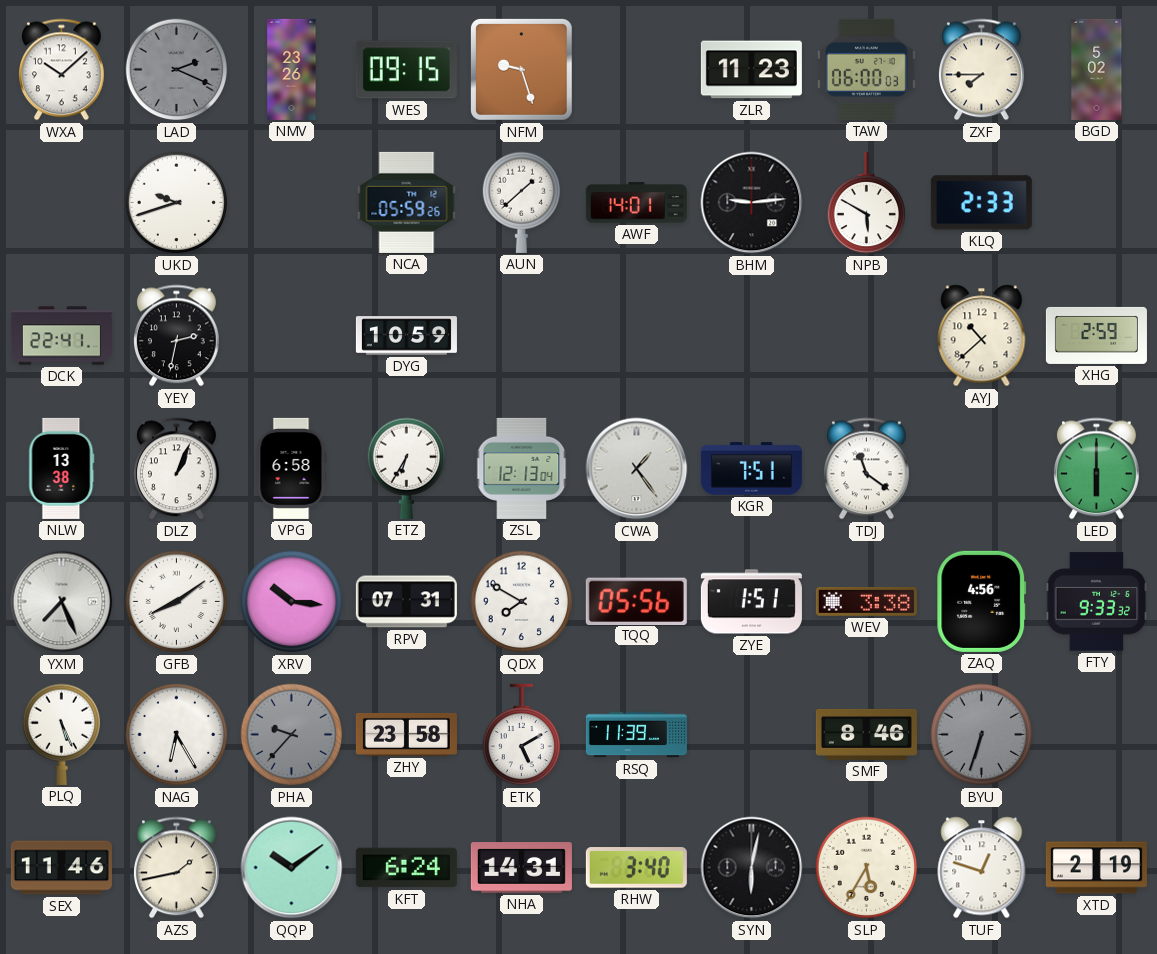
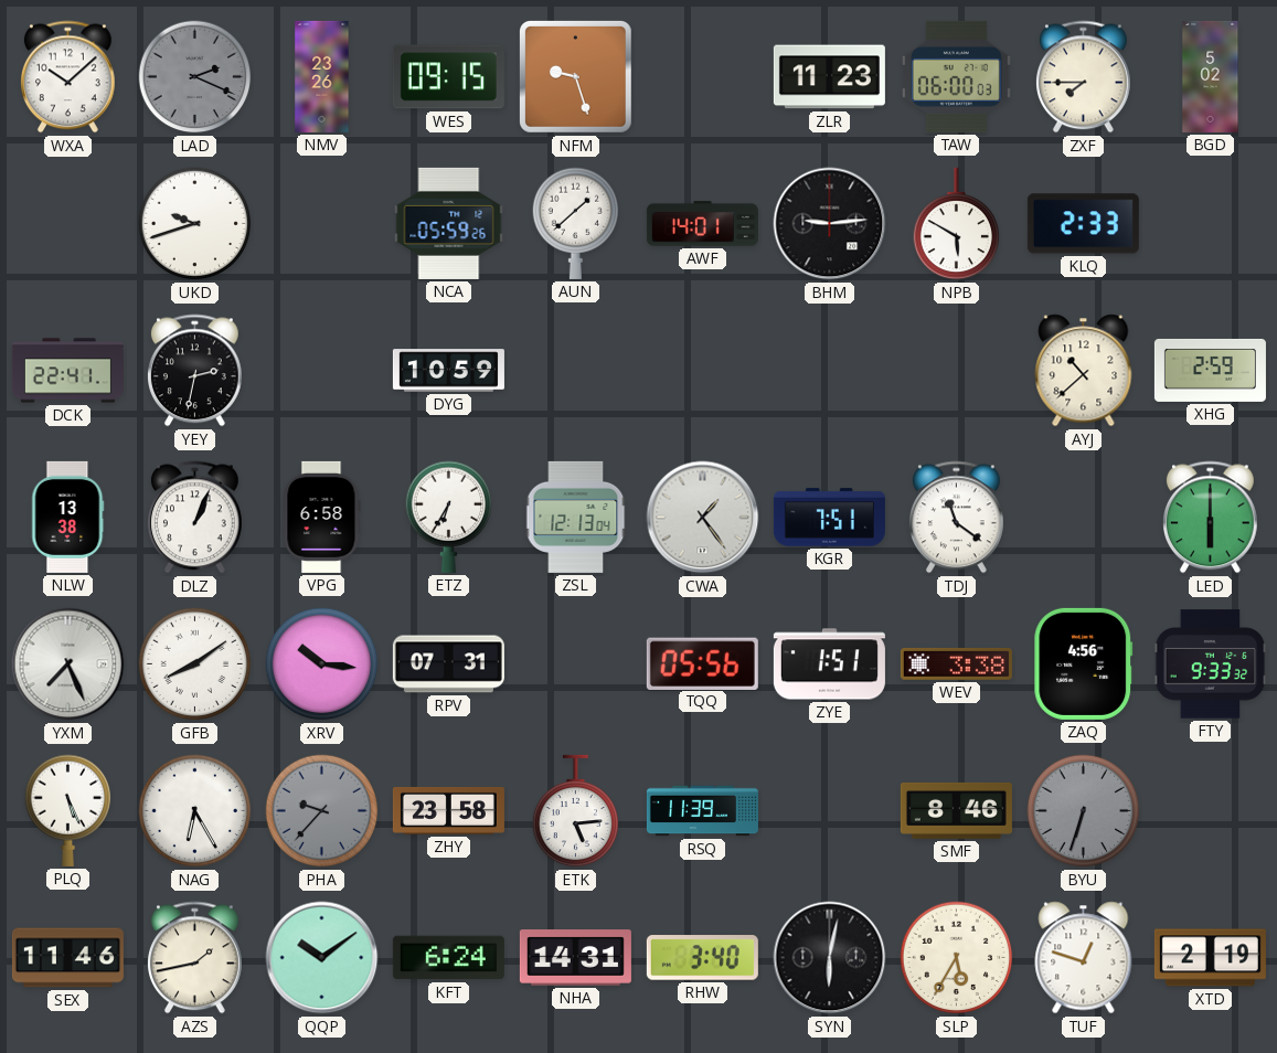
QDX: 7:50 -> none (522, 602)
ETK: 5:10 -> 5:14 (575, 811)
